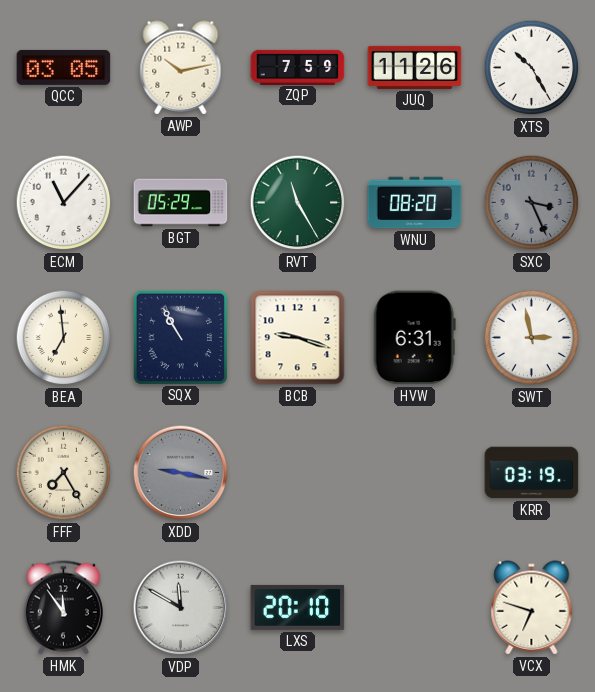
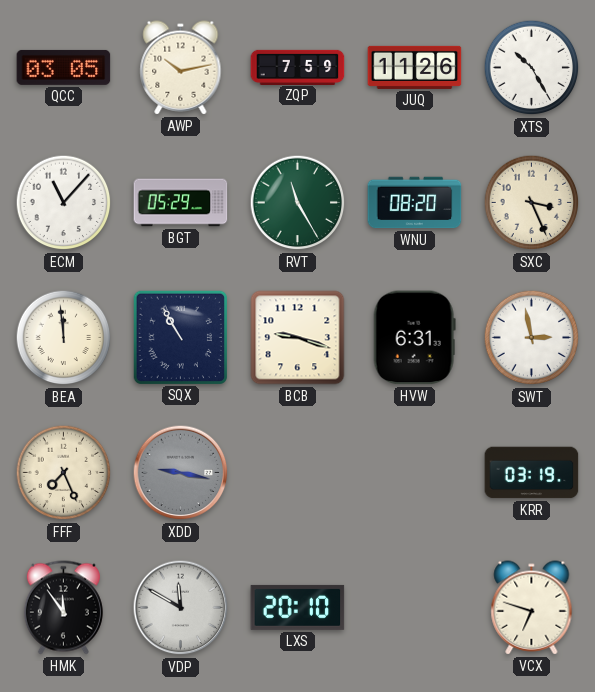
SXC dial: grey -> cream (532, 203)
BEA: 6:59 -> 11:59 (64, 338)
FFF: 7:25 -> 7:26 (64, 473)
